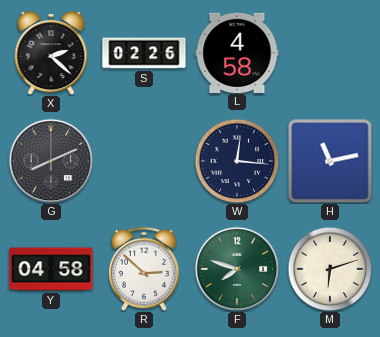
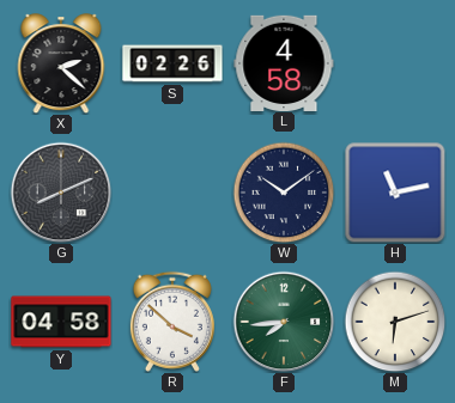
W: 12:16 -> 10:09 (284, 193)
R: 2:52 -> 3:52 (172, 322)
F: 7:48 -> 7:44 (284, 322)
